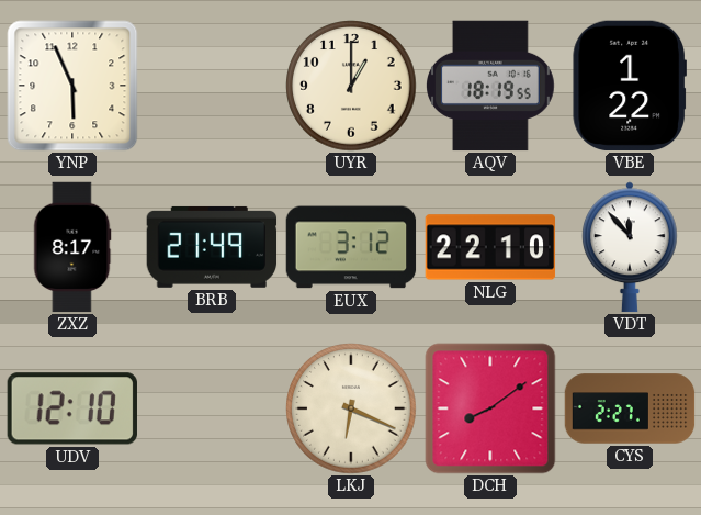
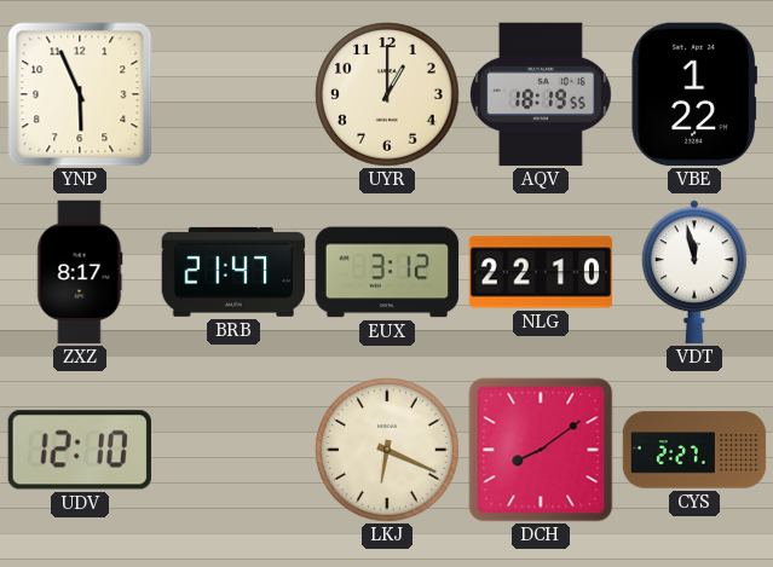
BRB: 21:49 -> 21:47 (233, 272)
VDT: 11:53 -> 11:58 (694, 272)
